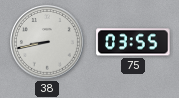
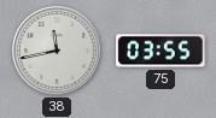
38: 8:43 -> 11:43 (58, 52)
